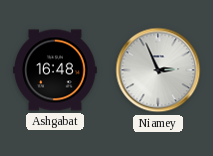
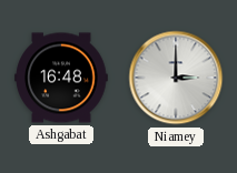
Niamey: 2:56 -> 3:00 (176, 78)
